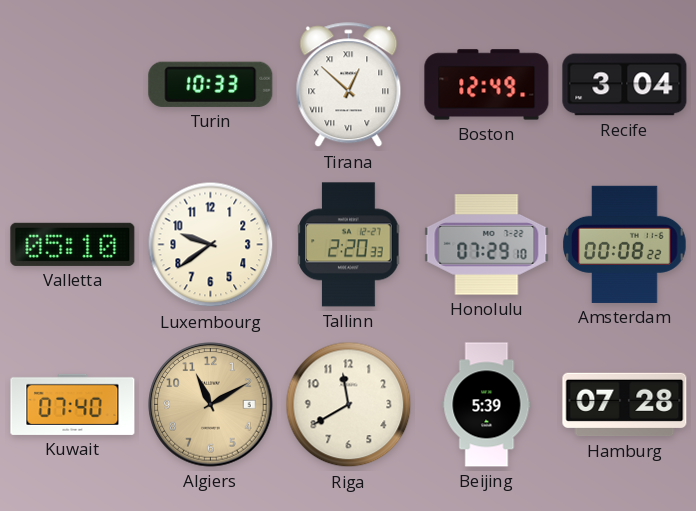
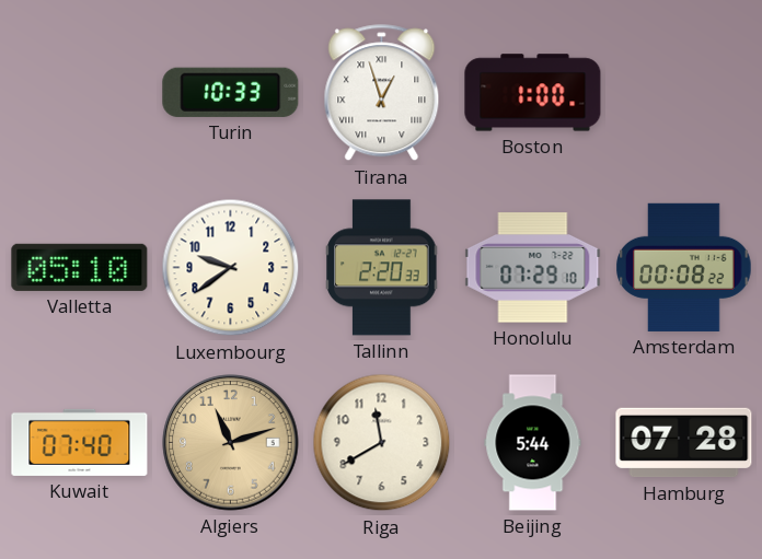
Tirana: 12:52 -> 12:57 (382, 93)
Boston: 12:49 -> 1:00 (533, 93)
Recife: 3:04 -> none (625, 85)
Algiers: 11:10 -> 11:12 (231, 443)
Beijing: 5:39 -> 5:44 (533, 443)
